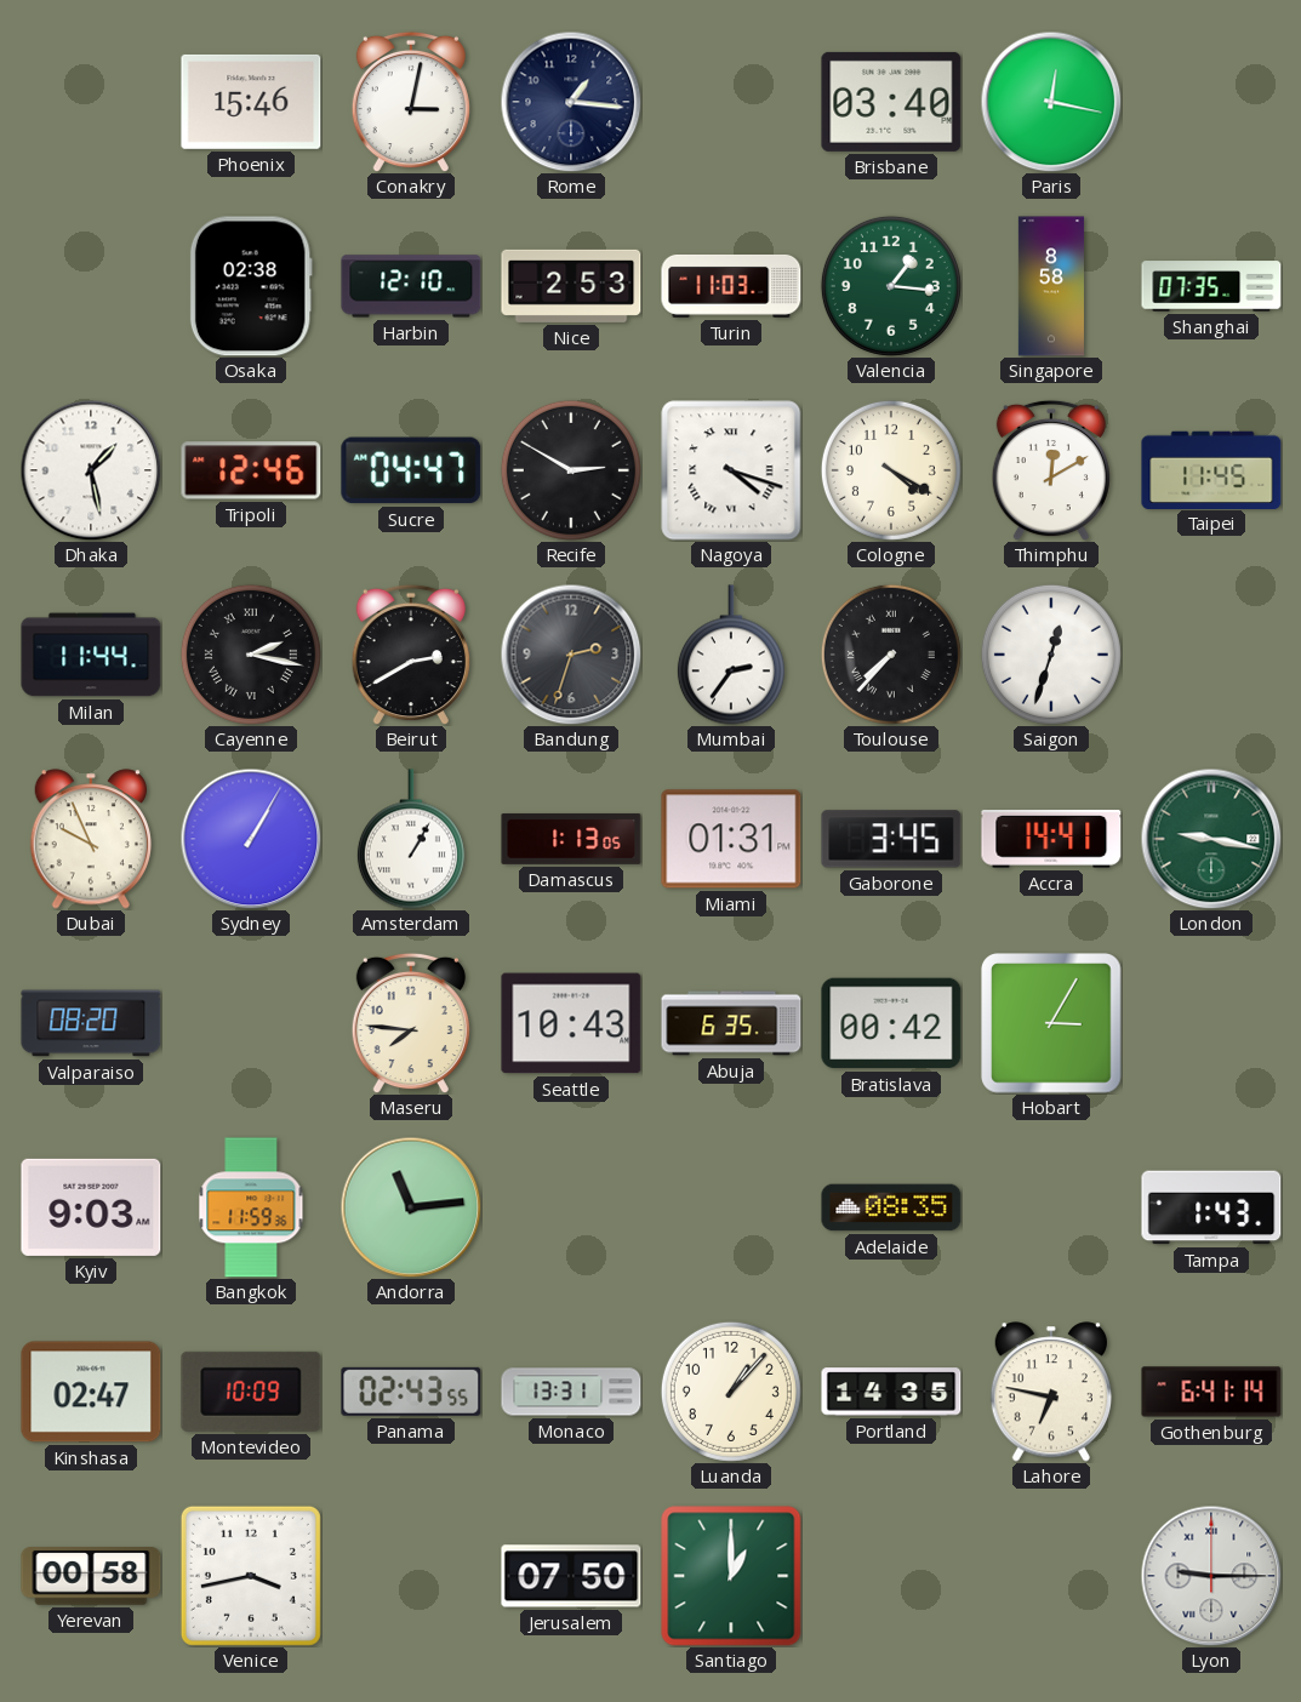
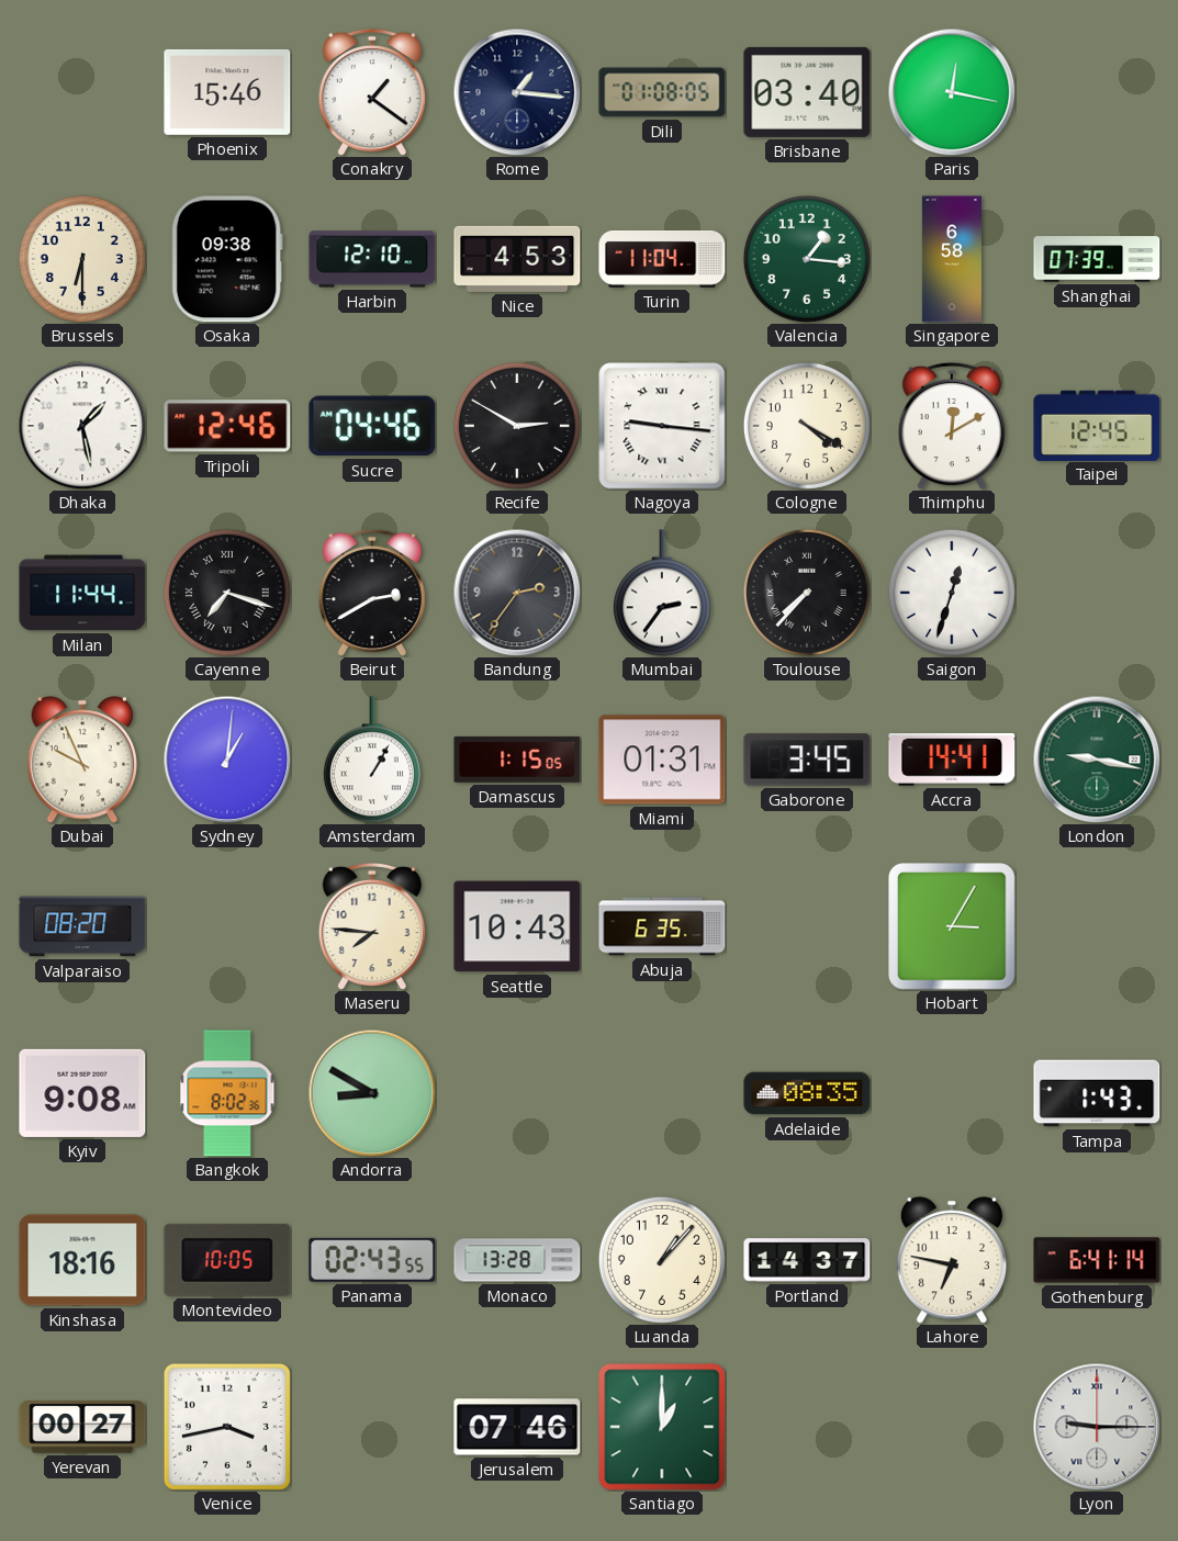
Conakry: 3:02 -> 1:21 (372, 92)
Dili: none -> 01:08 (662, 92)
Brussels: none -> 6:30 (82, 259)
Osaka: 02:38 -> 09:38 (227, 259)
Nice: 2:53 -> 4:53 (517, 259)
Turin: 11:03 -> 11:04 (662, 259)
Singapore: 8:58 -> 6:58 (952, 259)
Shanghai: 07:35 -> 07:39 (1097, 259)
Sucre: 04:47 -> 04:46 (372, 426)
Nagoya: 4:18 -> 9:16 (662, 426)
Taipei: 11:45 -> 12:45 (1097, 425)
Cayenne: 2:17 -> 7:18 (227, 593)
Bandung: 2:33 -> 2:36 (517, 593)
Sydney: 1:05 -> 1:01 (227, 760)
Damascus: 1:13 -> 1:15 (517, 760)
Bratislava: 00:42 -> none (891, 1023)
Kyiv: 9:03 -> 9:08 (82, 1093)
Bangkok: 11:59 -> 8:02 (227, 1093)
Andorra: 11:14 -> 8:50 (372, 1093)
Kinshasa: 02:47 -> 18:16 (82, 1260)
Montevideo: 10:09 -> 10:05 (227, 1260)
Monaco: 13:31 -> 13:28 (517, 1260)
Portland: 14:35 -> 14:37 (807, 1260)
Yerevan: 00:58 -> 00:27 (82, 1427)
Jerusalem: 07:50 -> 07:46 (517, 1427)
